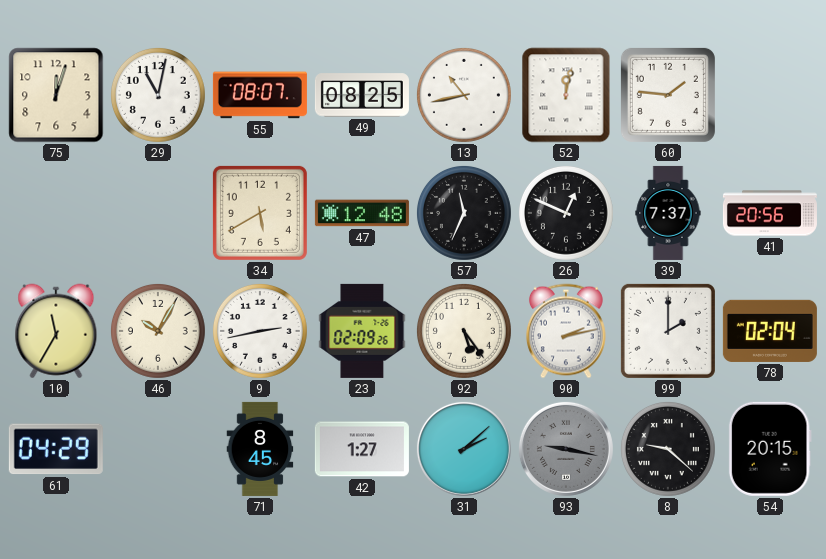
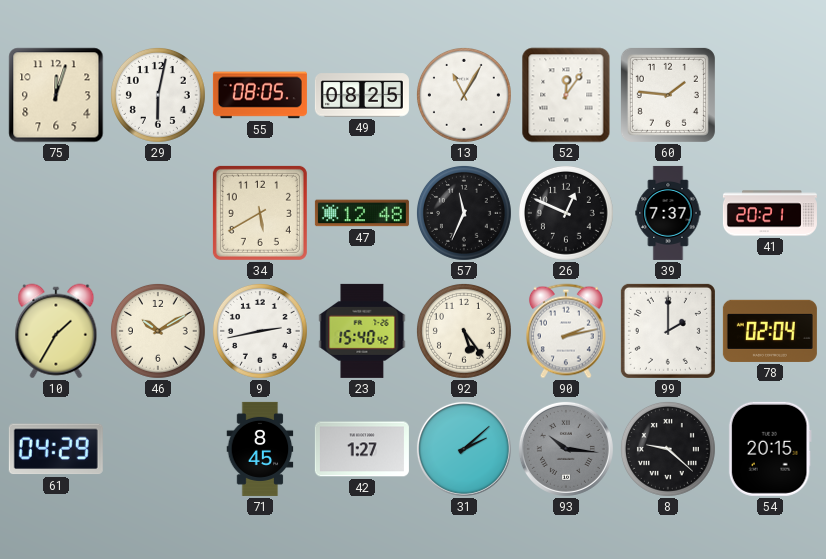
29: 11:02 -> 6:02 (158, 95)
55: 08:07 -> 08:05 (260, 95)
13: 10:43 -> 11:05 (464, 95)
52: 12:02 -> 12:06 (566, 95)
41: 20:56 -> 20:21 (770, 213)
10: 11:35 -> 1:35 (56, 331)
46: 10:05 -> 10:10 (158, 331)
23: 02:09 -> 15:40 (362, 331)
93: 9:17 -> 10:16 (566, 449)
